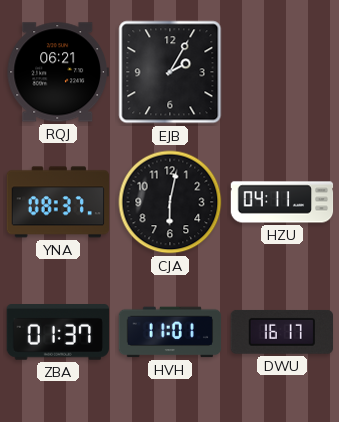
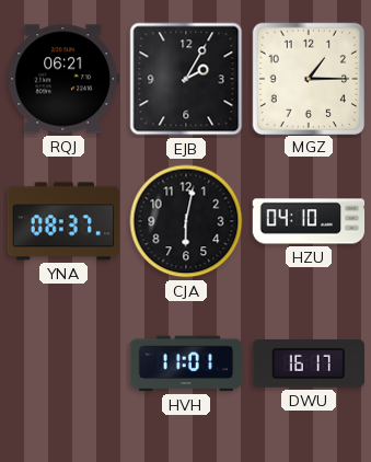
MGZ: none -> 1:15 (308, 78)
HZU: 04:11 -> 04:10 (309, 221)
ZBA: 01:37 -> none (57, 333)
